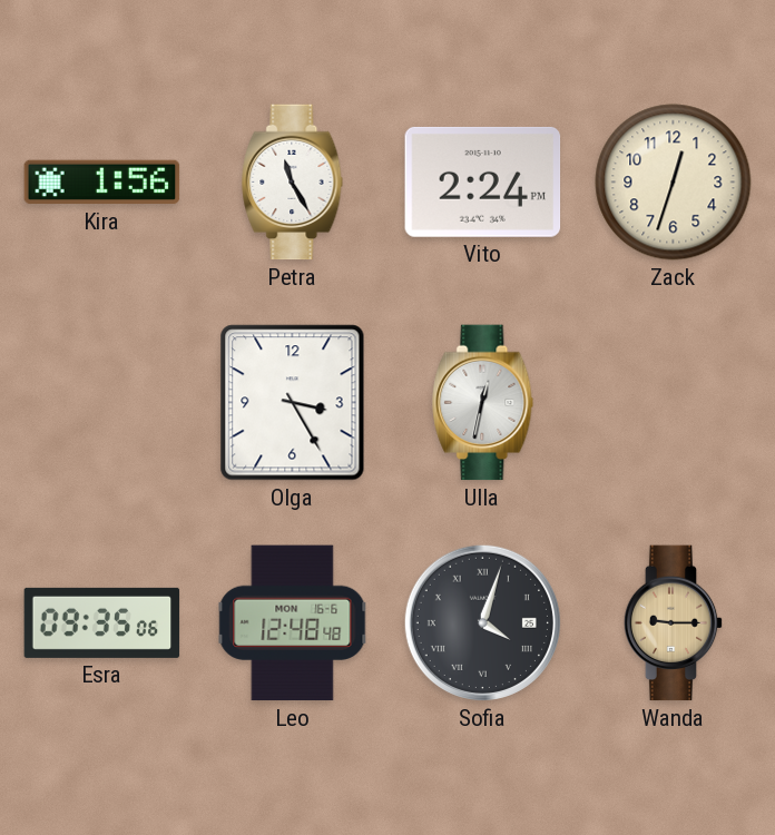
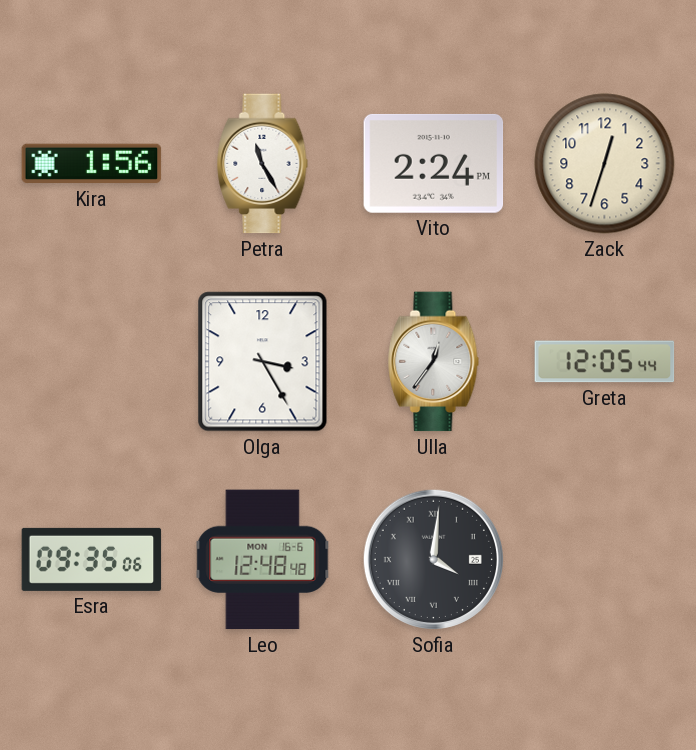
Ulla: 12:32 -> 12:36 (434, 362)
Greta: none -> 12:05 (605, 362)
Sofia: 4:03 -> 4:01 (433, 559)
Wanda: 9:15 -> none (674, 623)
